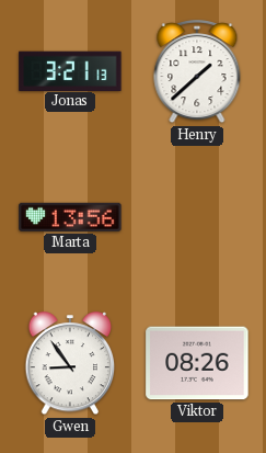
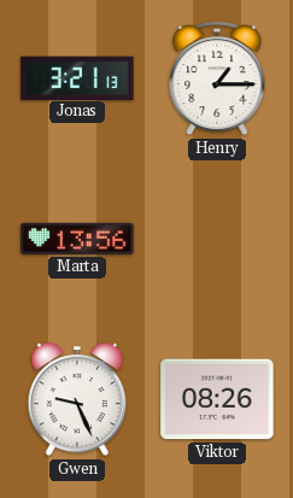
Henry: 1:38 -> 1:15 (217, 80)
Gwen: 8:54 -> 9:26 (77, 400)
